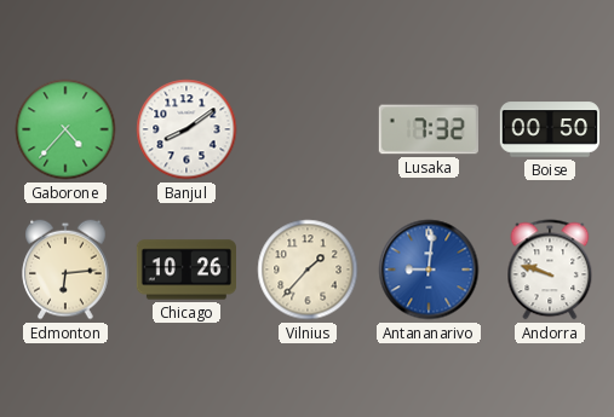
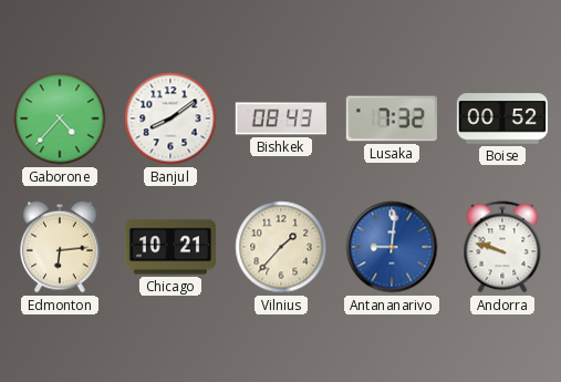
Bishkek: none -> 08:43 (280, 118)
Boise: 00:50 -> 00:52 (501, 118)
Chicago: 10:26 -> 10:21 (169, 247)
